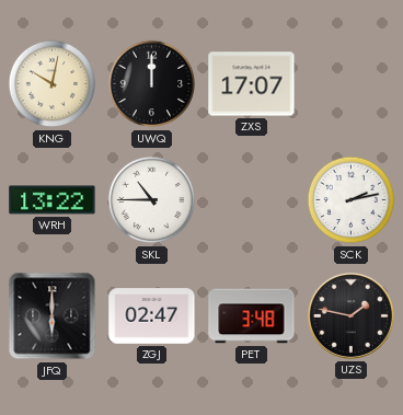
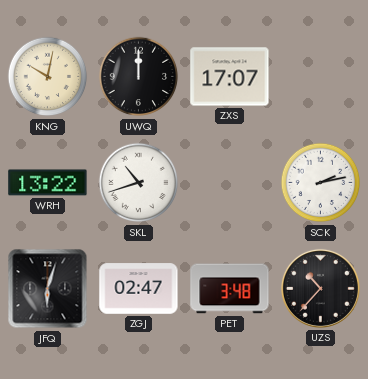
SKL: 10:45 -> 10:42 (139, 183)
JFQ: 6:00 -> 6:03 (48, 289)
UZS: 1:47 -> 10:37 (320, 288)
